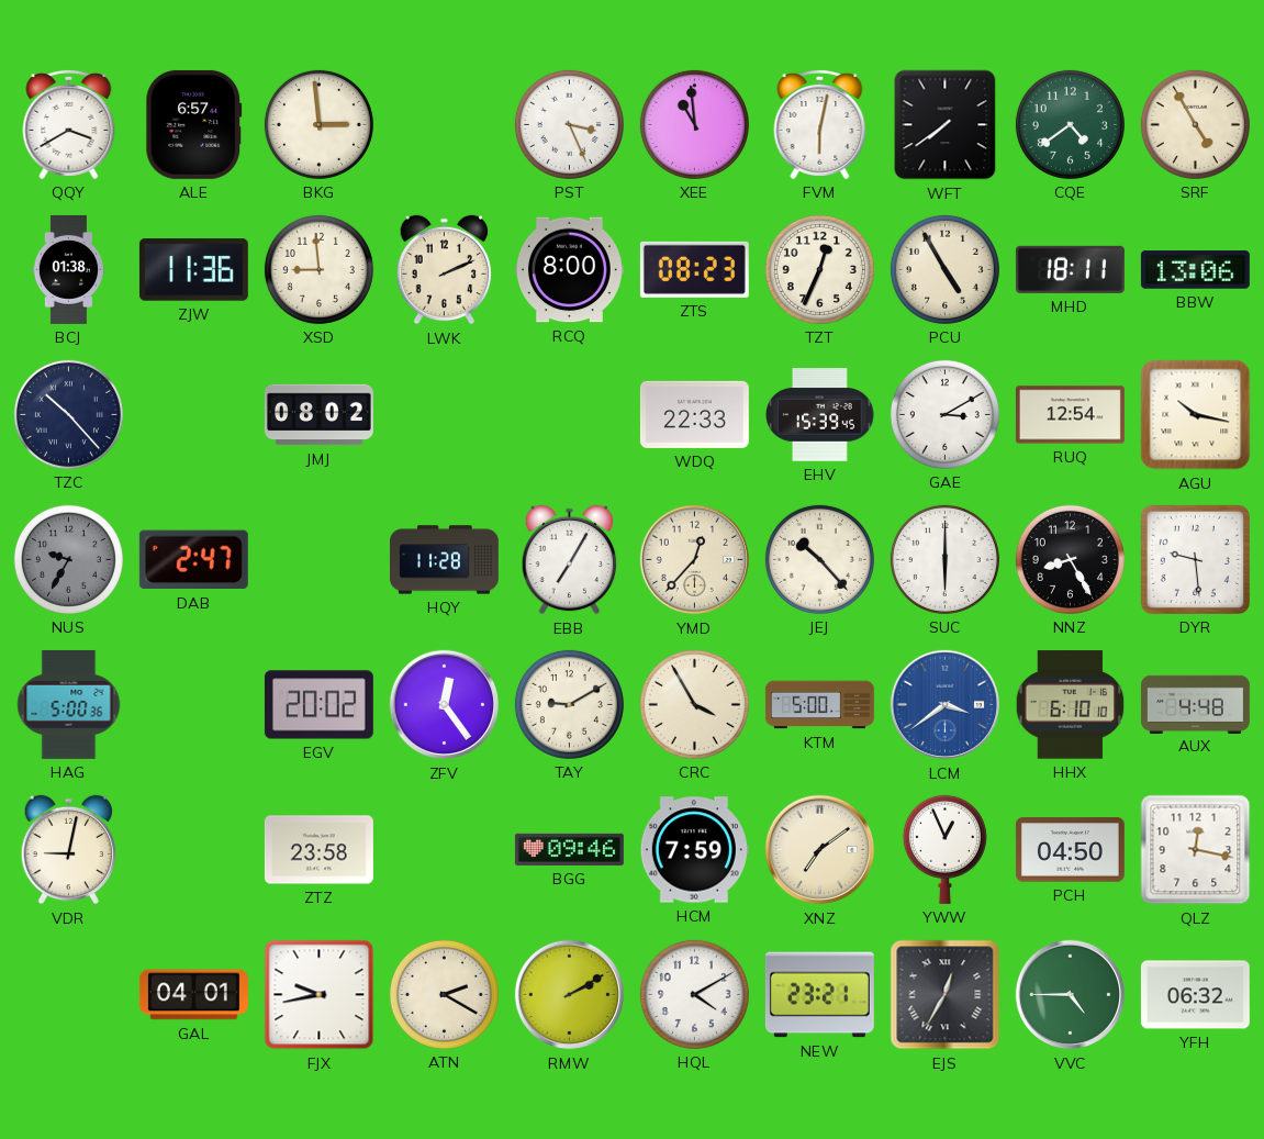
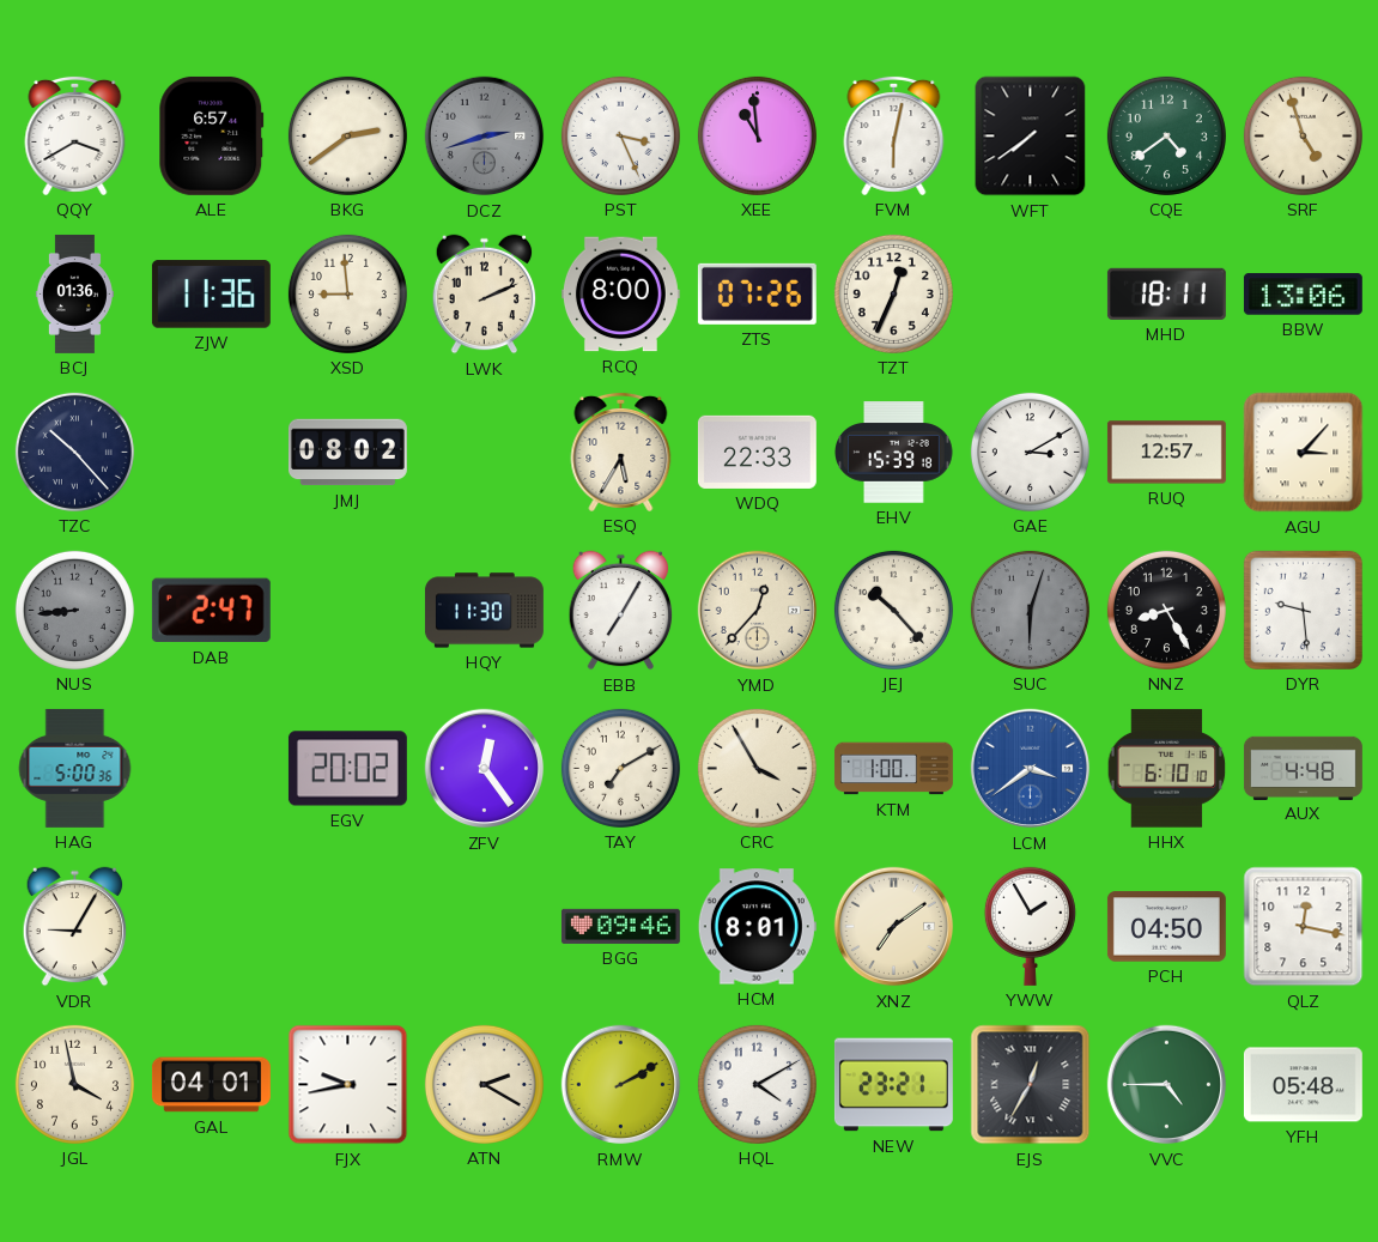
BKG: 2:59 -> 2:39 (347, 135)
DCZ: none -> 2:42 (485, 137)
SRF: 4:55 -> 4:57 (1303, 135)
BCJ: 01:38 -> 01:36 (74, 293)
ZTS: 08:23 -> 07:26 (757, 293)
PCU: 4:55 -> none (944, 269)
ESQ: none -> 5:35 (621, 452)
EHV: 15:39:45 -> 15:39:18 (894, 453)
RUQ: 12:54 -> 12:57 (1166, 453)
AGU: 10:17 -> 3:07 (1304, 453)
NUS: 9:35 -> 8:44 (74, 610)
HQY: 11:28 -> 11:30 (484, 611)
SUC: 6:00 -> 6:03 (1030, 610)
SUC dial: white -> grey (1030, 610)
TAY: 9:10 -> 7:10 (620, 768)
KTM: 5:00 -> 1:00 (893, 769)
VDR: 9:02 -> 9:05 (75, 927)
ZTZ: 23:58 -> none (318, 850)
HCM: 7:59 -> 8:01 (757, 927)
YWW: 12:56 -> 1:55 (1030, 926)
JGL: none -> 3:58 (74, 1084)
YFH: 06:32 -> 05:48 (1303, 1085)
